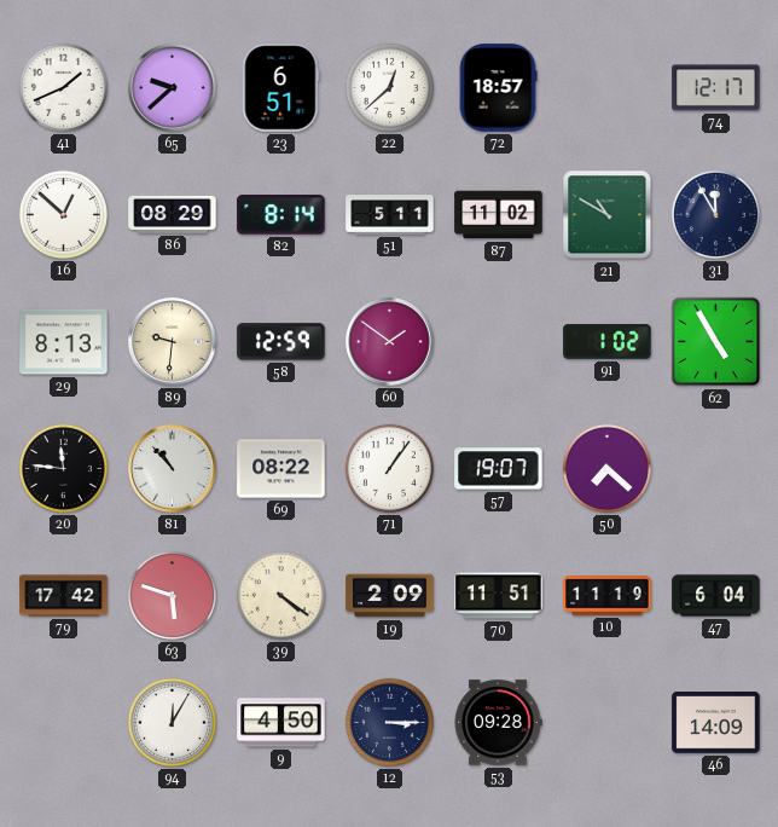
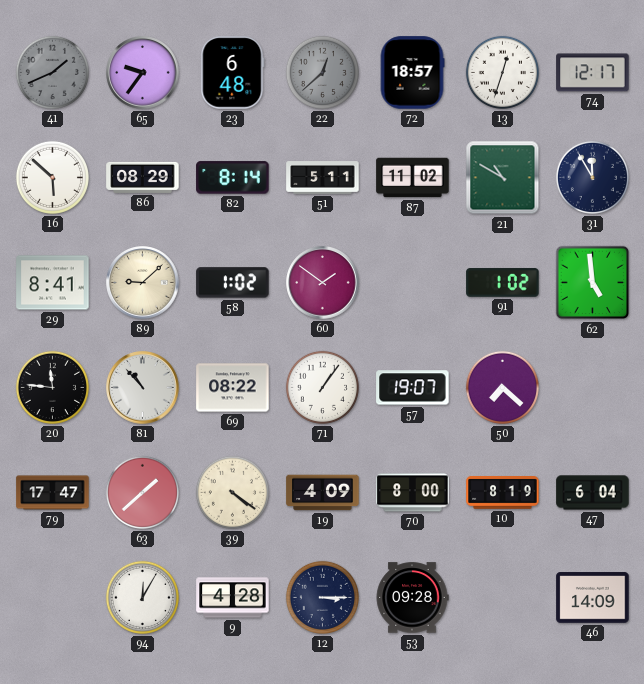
41 dial: white -> grey (52, 72)
65: 9:38 -> 9:36 (143, 73)
23: 6:51 -> 6:48 (233, 73)
22 dial: white -> grey (322, 72)
13: none -> 12:33 (502, 72)
16: 12:52 -> 5:52 (52, 177)
29: 8:13 -> 8:41 (53, 283)
89: 9:31 -> 9:08 (143, 283)
58: 12:59 -> 1:02 (233, 283)
62: 4:55 -> 4:59 (593, 283)
79: 17:42 -> 17:47 (53, 493)
63: 5:48 -> 1:38 (142, 492)
19: 2:09 -> 4:09 (323, 493)
70: 11:51 -> 8:00 (413, 493)
10: 11:19 -> 8:19 (503, 493)
9: 4:50 -> 4:28 (233, 598)
